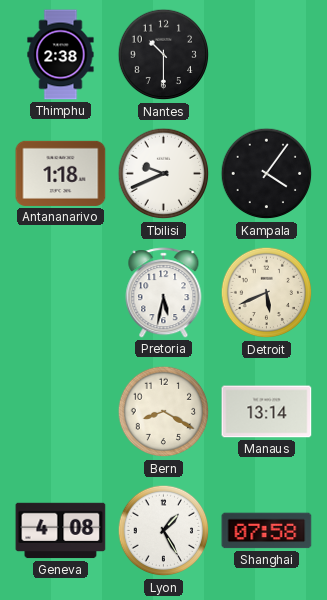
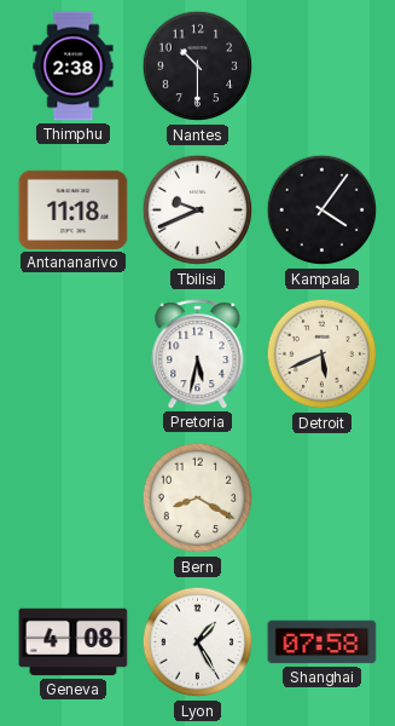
Antananarivo: 1:18 -> 11:18 (74, 209)
Manaus: 13:14 -> none (267, 412)
